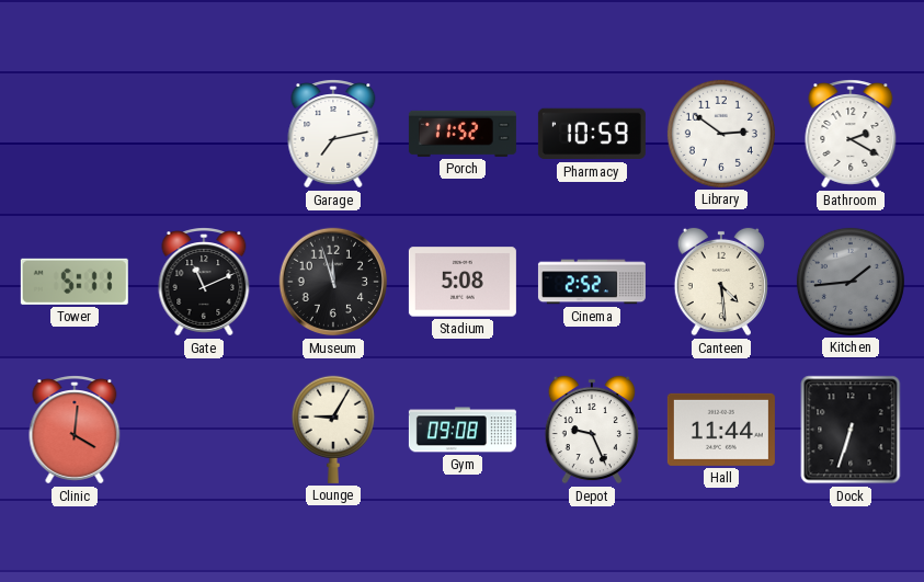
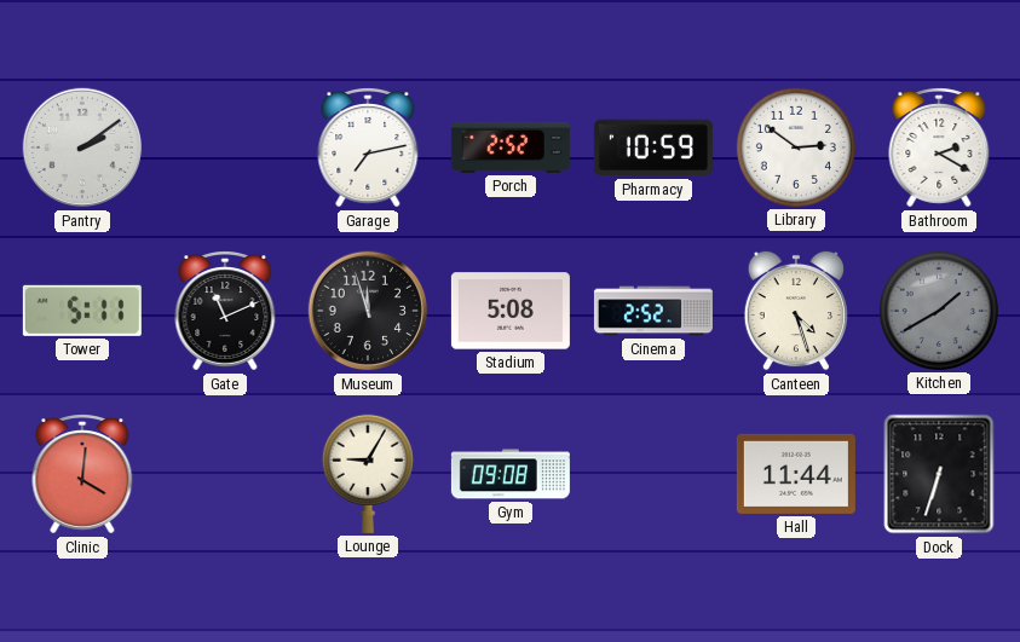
Pantry: none -> 2:09 (82, 148)
Porch: 11:52 -> 2:52 (511, 148)
Canteen: 4:29 -> 4:27 (796, 311)
Kitchen: 1:44 -> 1:40 (939, 311)
Depot: 9:26 -> none (592, 430)
